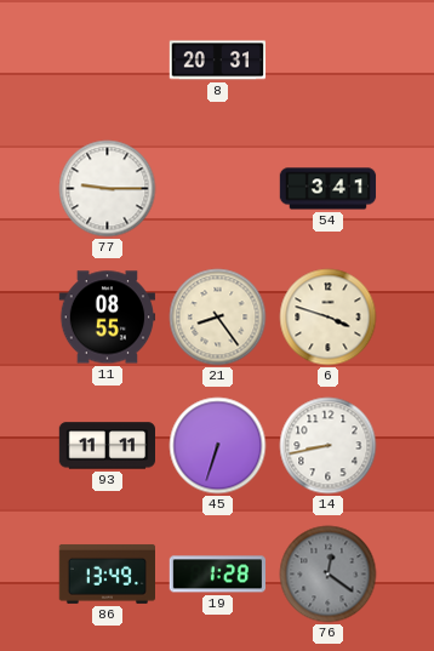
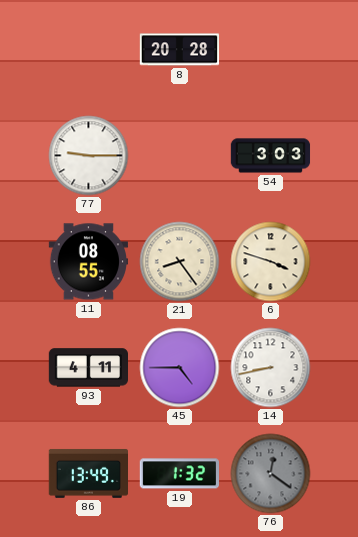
8: 20:31 -> 20:28 (180, 50)
54: 3:41 -> 3:03 (271, 156)
93: 11:11 -> 4:11 (89, 368)
45: 6:33 -> 4:45 (180, 368)
19: 1:28 -> 1:32 (179, 474)
